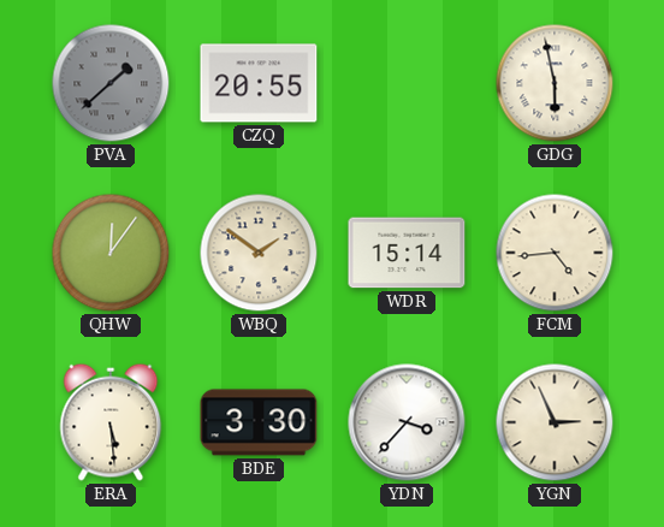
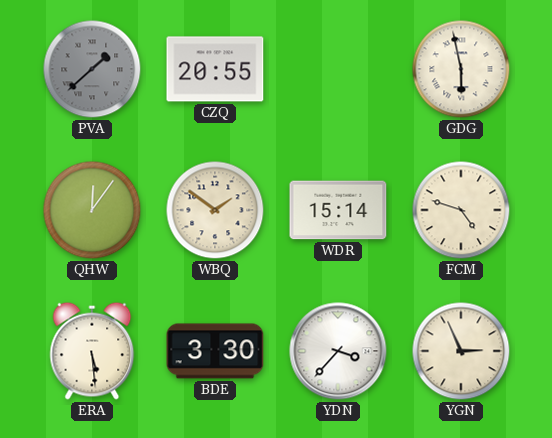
FCM: 4:44 -> 4:48 (461, 210)
